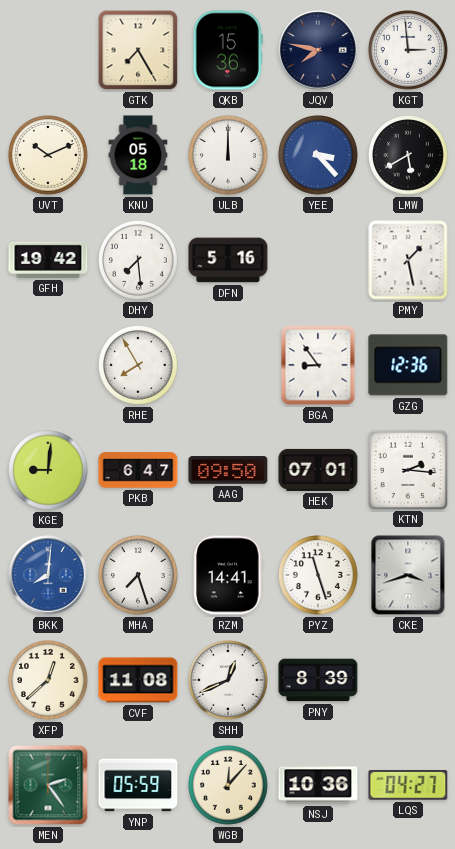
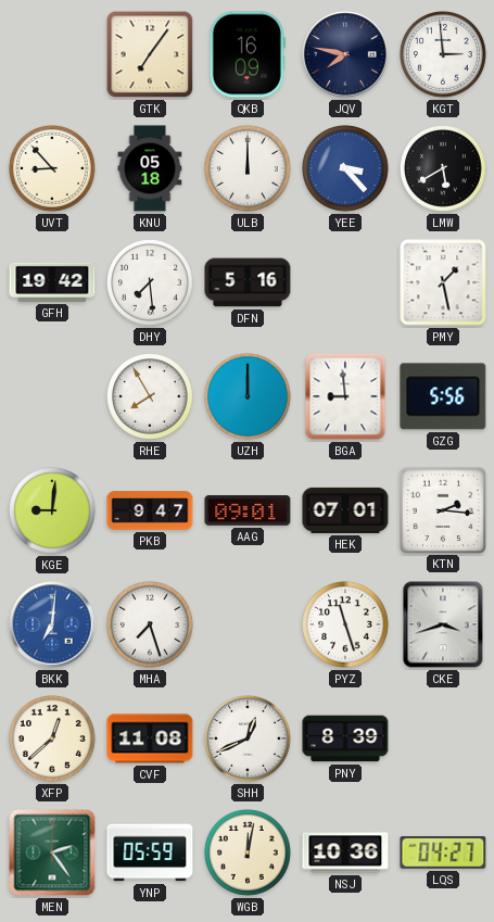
GTK: 7:25 -> 7:06 (150, 54)
QKB: 15:36 -> 16:09 (248, 54)
UVT: 10:11 -> 8:53 (53, 169)
UZH: none -> 12:00 (249, 397)
BGA: 8:54 -> 8:59 (345, 396)
GZG: 12:36 -> 5:56 (443, 396)
PKB: 6:47 -> 9:47 (150, 510)
AAG: 09:50 -> 09:01 (248, 510)
BKK: 8:01 -> 7:01 (52, 624)
RZM: 14:41 -> none (228, 575)
WGB: 12:07 -> 12:02 (249, 854)
